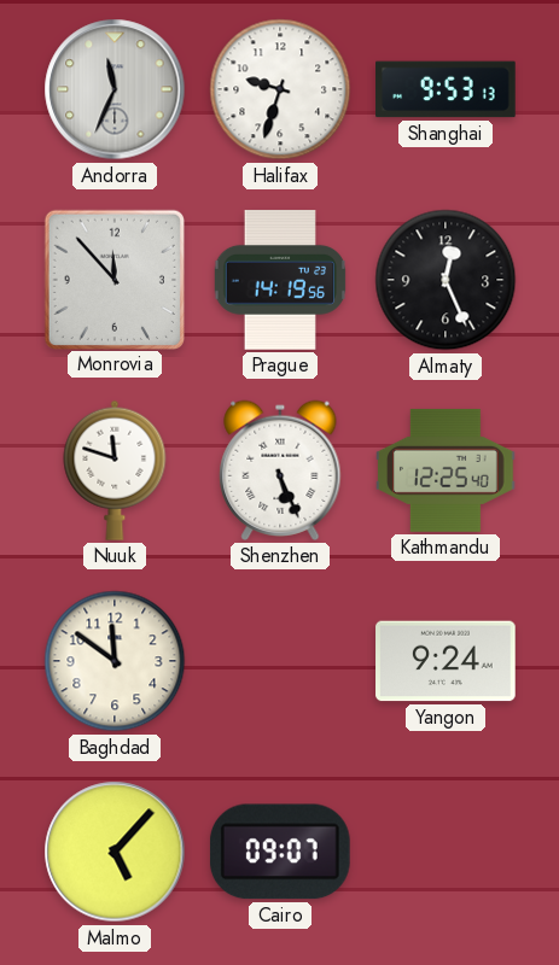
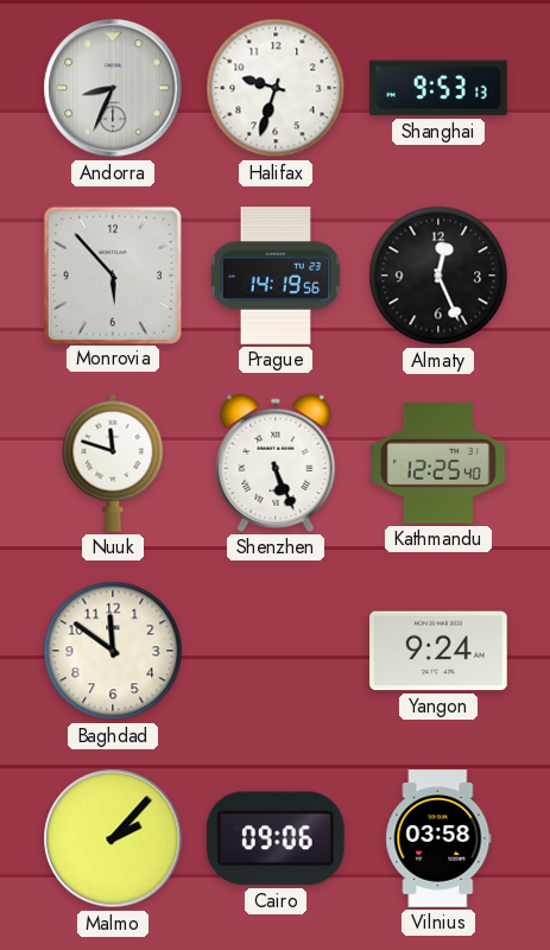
Andorra: 11:34 -> 8:34 (113, 88)
Monrovia: 11:53 -> 5:53 (112, 274)
Malmo: 5:07 -> 2:07 (113, 838)
Cairo: 09:07 -> 09:06 (276, 838)
Vilnius: none -> 03:58 (438, 838)
